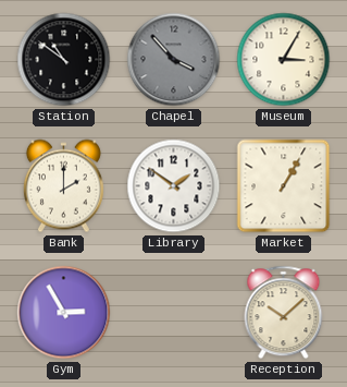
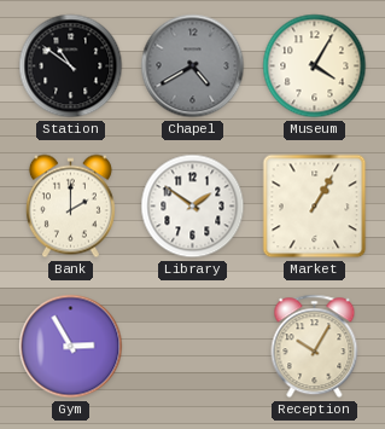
Chapel: 3:53 -> 4:40 (193, 66)
Museum: 3:05 -> 4:05 (315, 66)
Reception: 10:08 -> 10:05 (315, 347)
